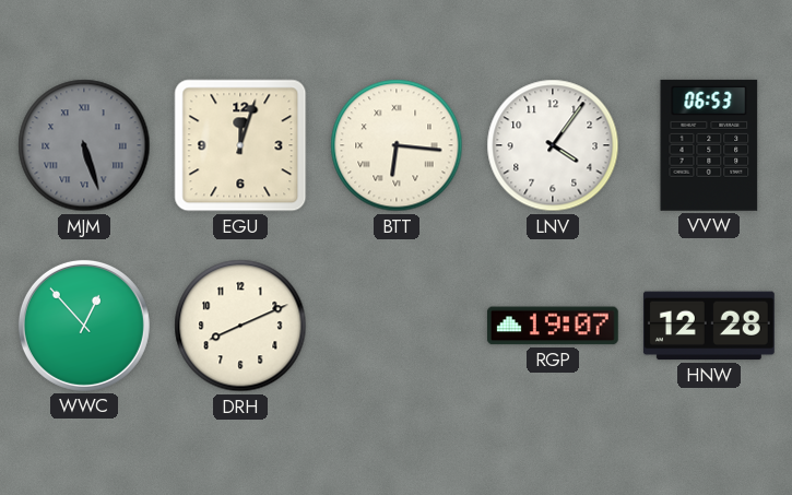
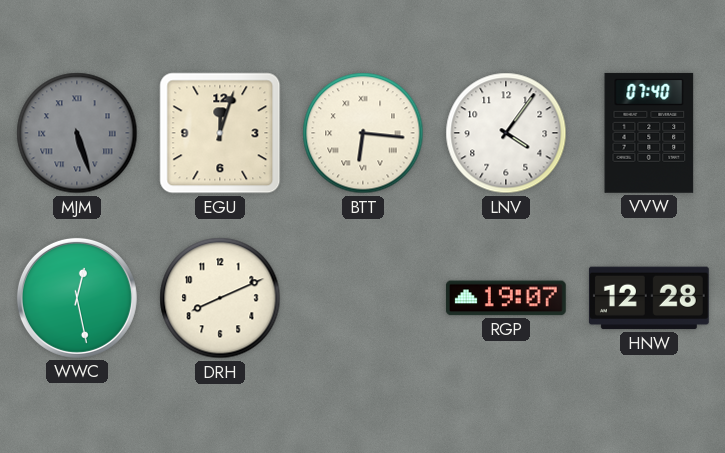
VVW: 06:53 -> 07:40 (649, 133)
WWC: 12:53 -> 12:28 (77, 298)
